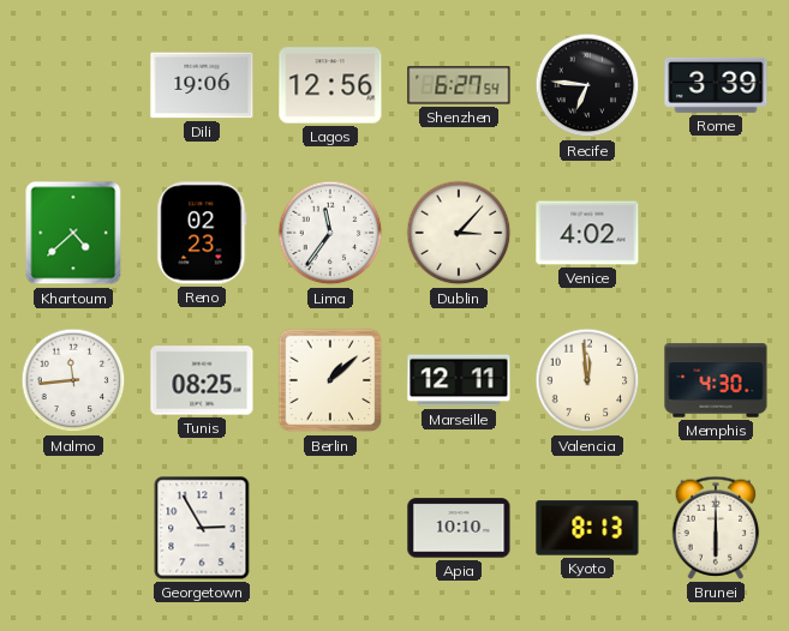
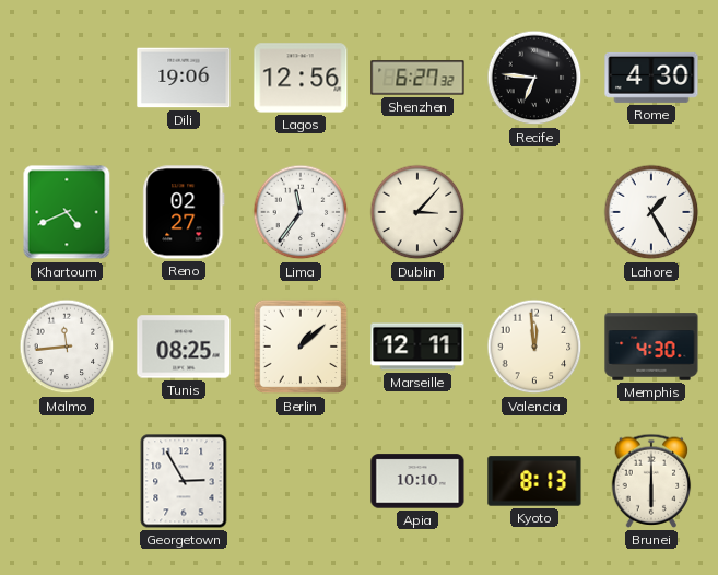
Shenzhen: 6:27:54 -> 6:27:32 (417, 78)
Rome: 3:39 -> 4:30 (651, 78)
Khartoum: 4:38 -> 4:41 (67, 212)
Reno: 02:23 -> 02:27 (184, 212)
Venice: 4:02 -> none (587, 233)
Lahore: none -> 1:25 (651, 212)
